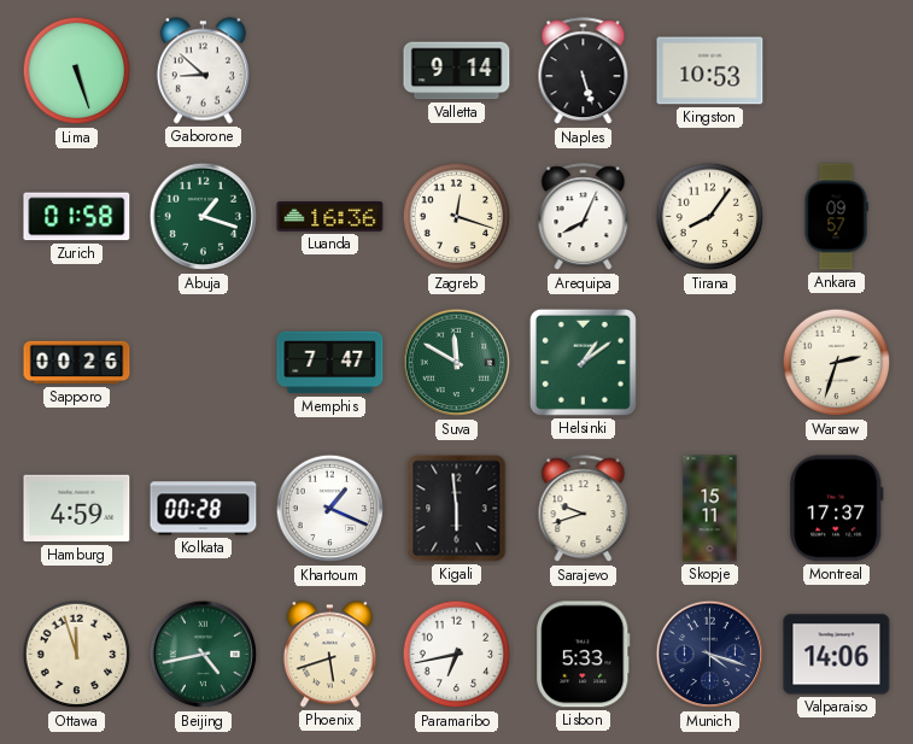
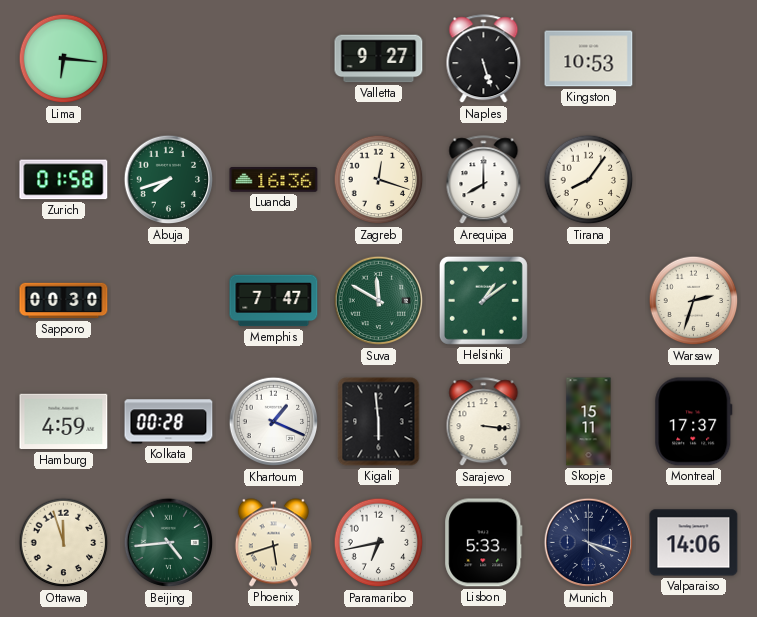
Lima: 5:27 -> 6:16 (64, 59)
Gaborone: 8:52 -> none (203, 71)
Valletta: 9:14 -> 9:27 (379, 59)
Abuja: 1:18 -> 7:42 (169, 180)
Arequipa: 8:04 -> 8:00 (484, 180)
Ankara: 09:57 -> none (836, 217)
Sapporo: 00:26 -> 00:30 (64, 301)
Sarajevo: 9:42 -> 3:16 (484, 422)
Beijing: 4:43 -> 4:44 (169, 543)
